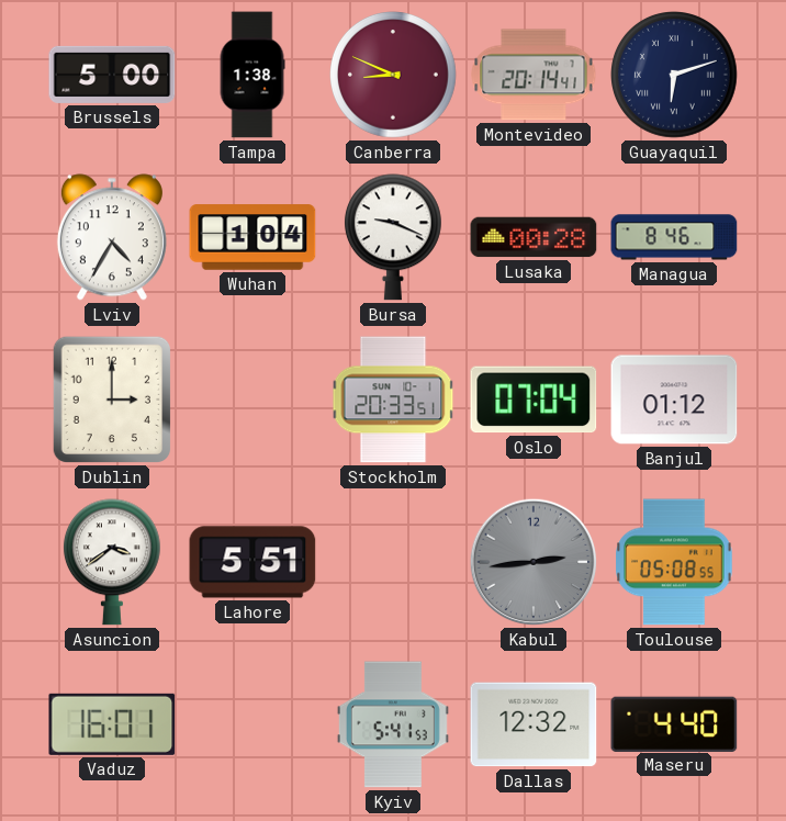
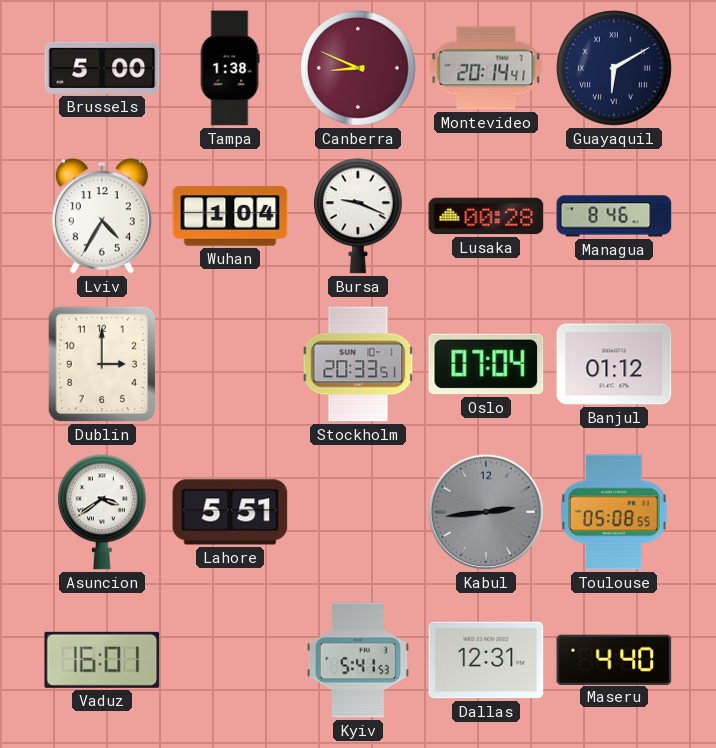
Guayaquil: 6:12 -> 6:10 (615, 69)
Dallas: 12:32 -> 12:31 (486, 660)
